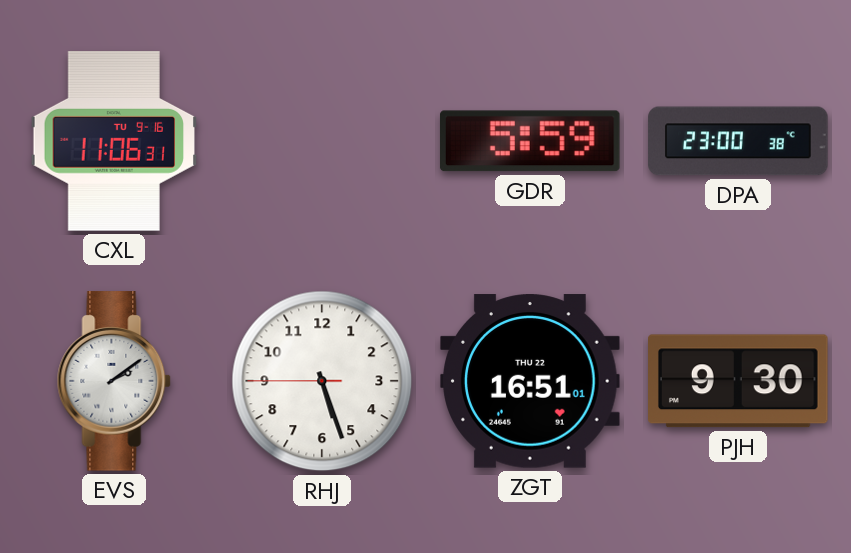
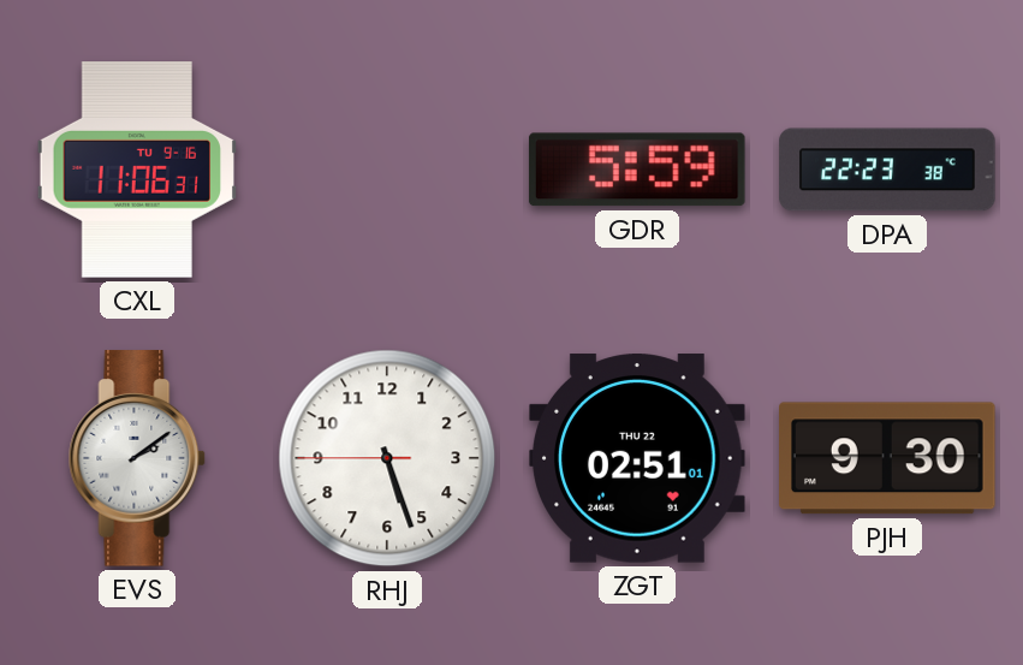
DPA: 23:00 -> 22:23 (887, 170)
ZGT: 16:51 -> 02:51 (637, 458)
